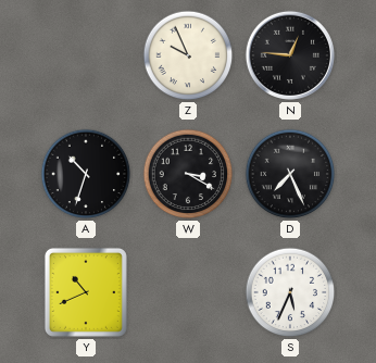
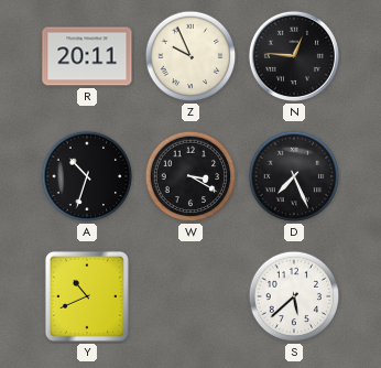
R: none -> 20:11 (87, 56)
S: 5:34 -> 5:38 (294, 296)
